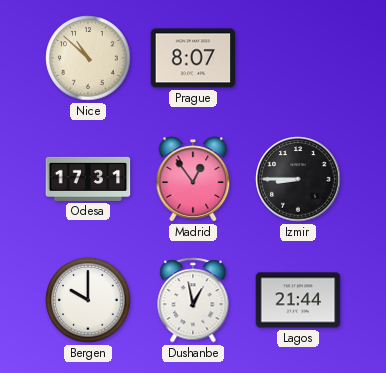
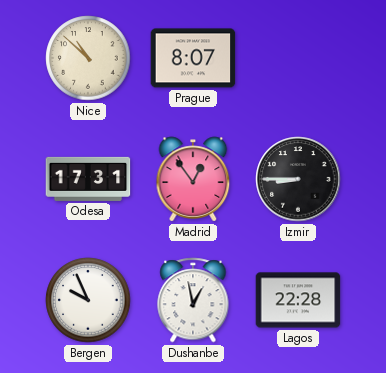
Bergen: 10:00 -> 9:56 (88, 300)
Lagos: 21:44 -> 22:28 (298, 300)
